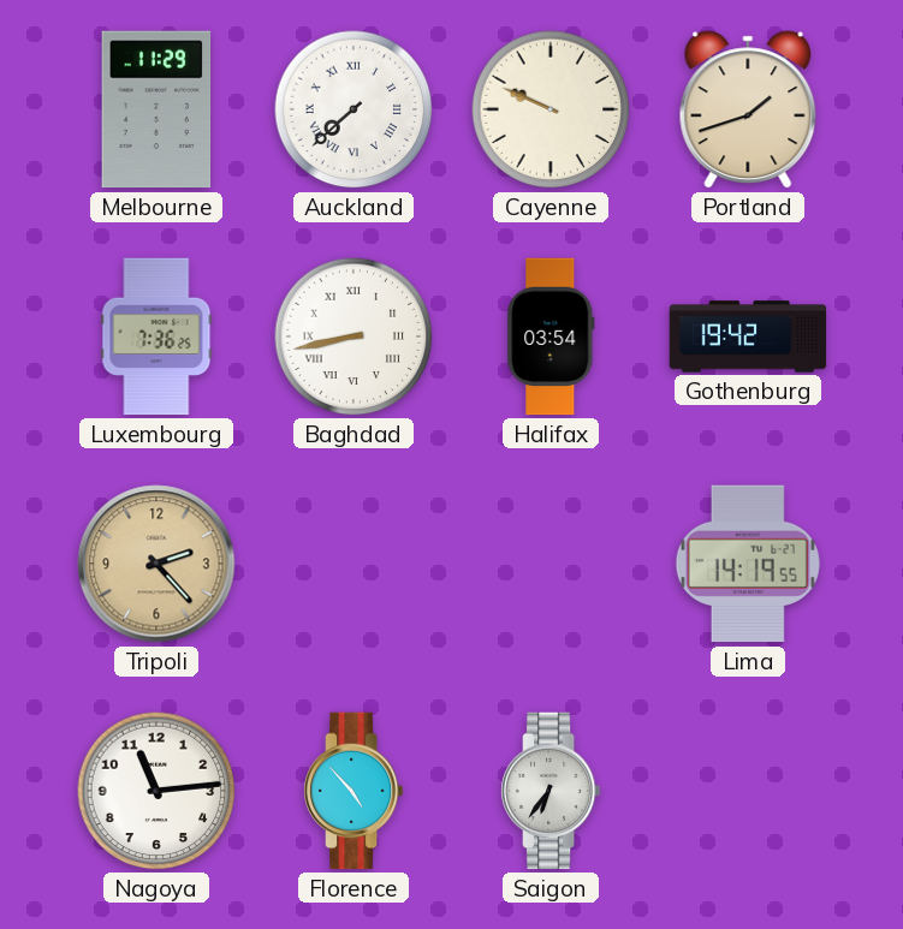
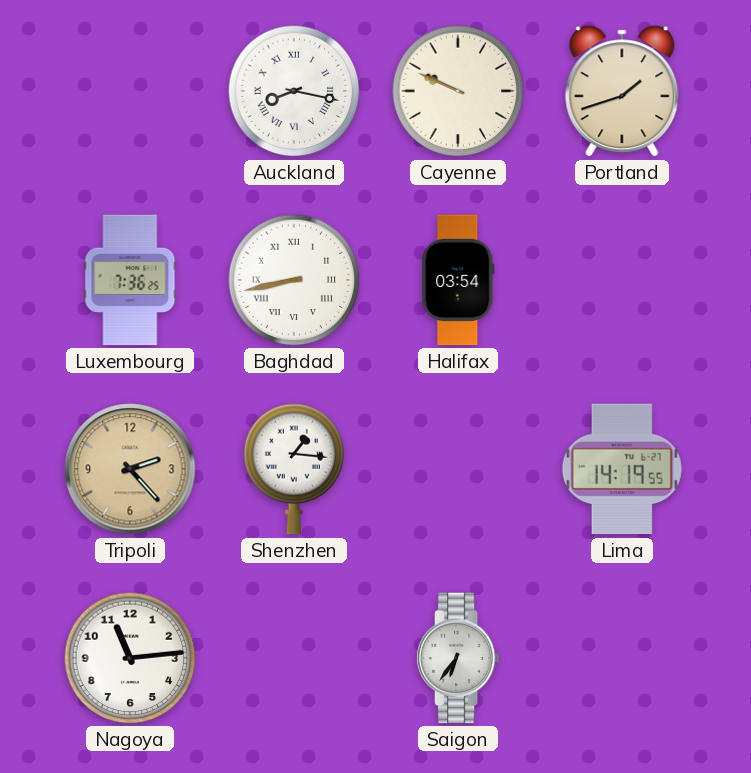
Melbourne: 11:29 -> none (156, 109)
Auckland: 7:38 -> 8:17 (294, 91)
Gothenburg: 19:42 -> none (748, 337)
Shenzhen: none -> 1:16 (294, 469)
Florence: 4:53 -> none (354, 791)
